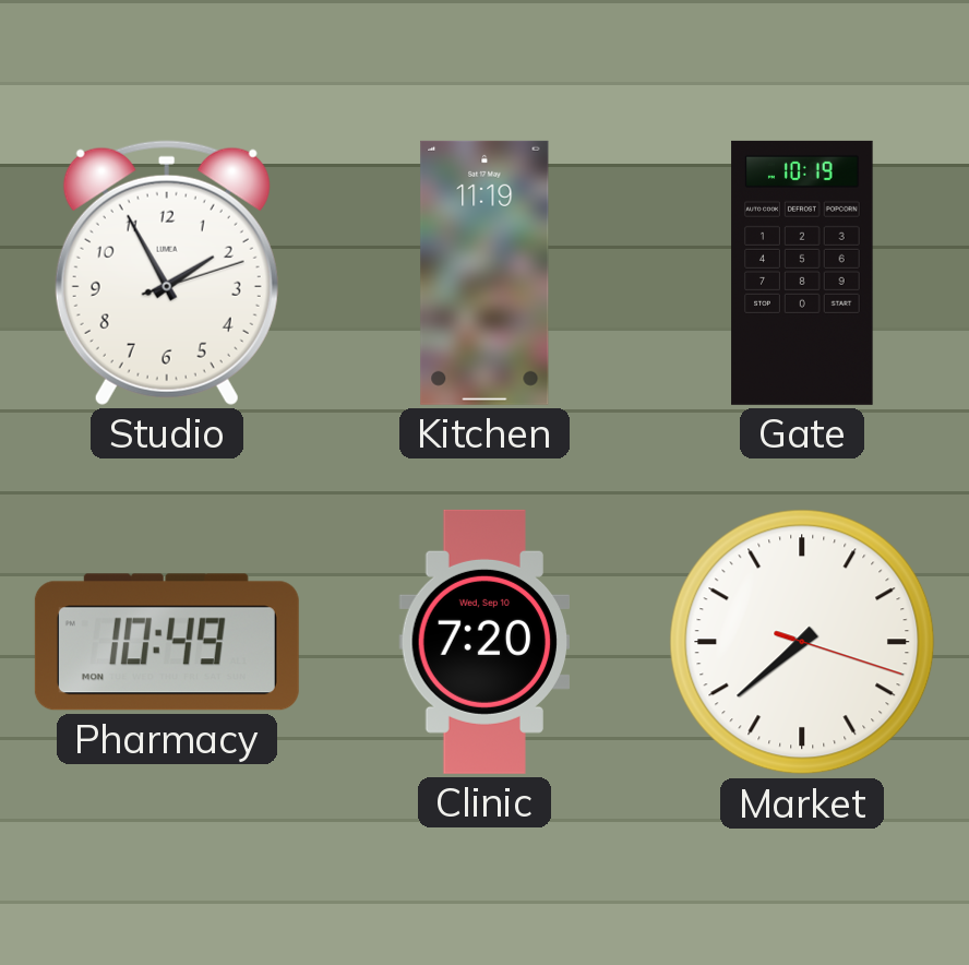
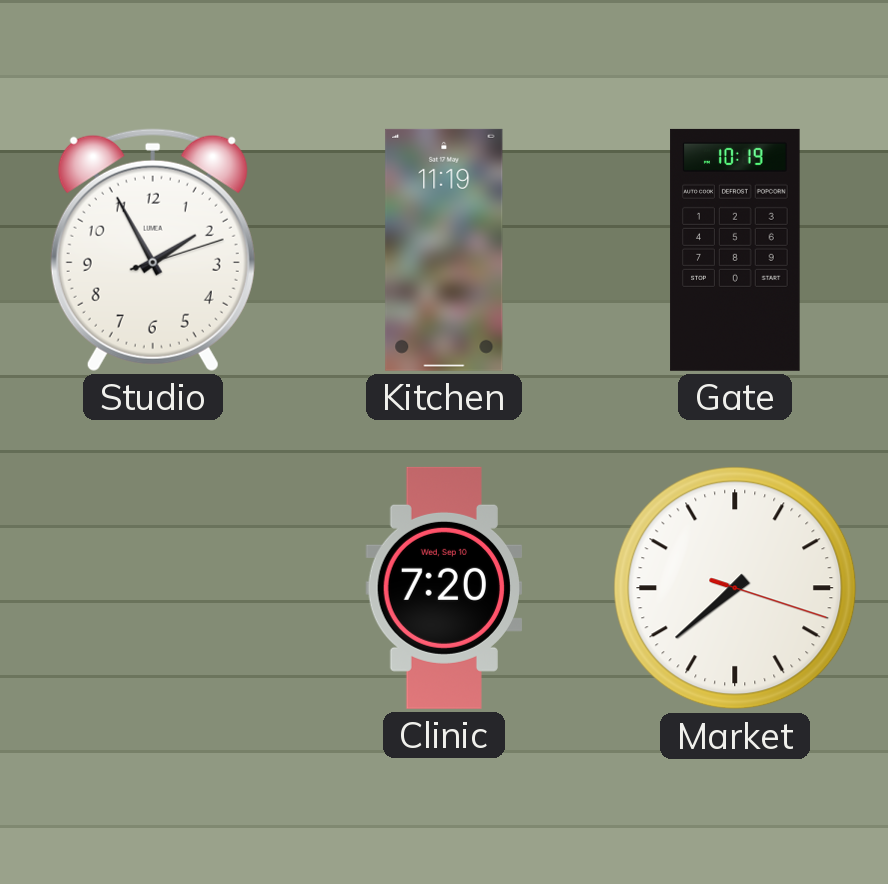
Pharmacy: 10:49 -> none (167, 642)
